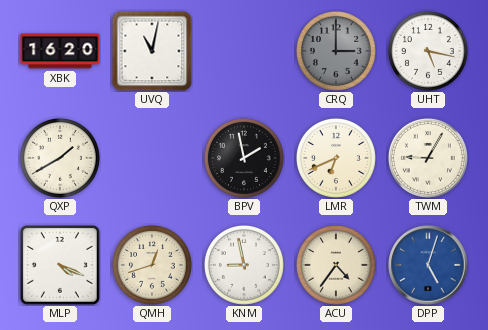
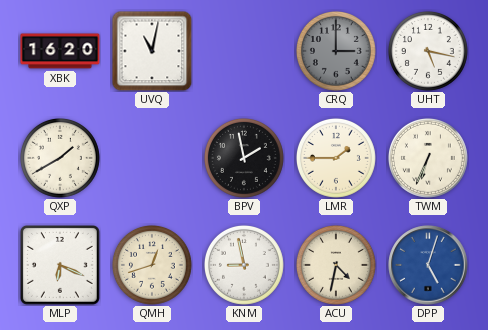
LMR: 6:41 -> 1:45 (336, 158)
TWM: 9:05 -> 6:34 (428, 158)
MLP: 4:19 -> 6:19 (60, 265)
ACU: 4:36 -> 4:32 (336, 265)
